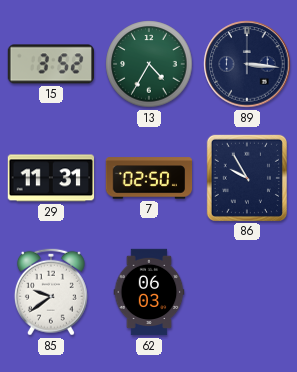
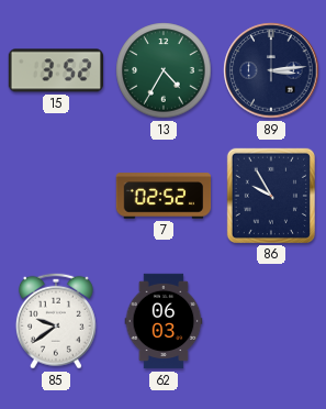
89: 3:16 -> 3:14 (271, 70)
29: 11:31 -> none (51, 178)
7: 02:50 -> 02:52 (164, 196)
